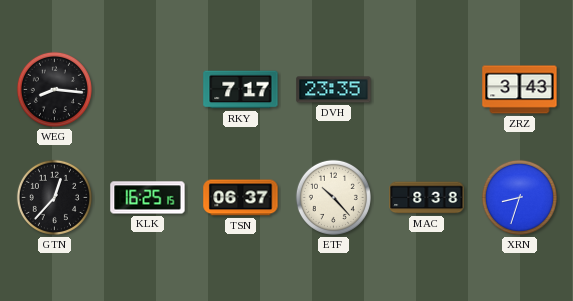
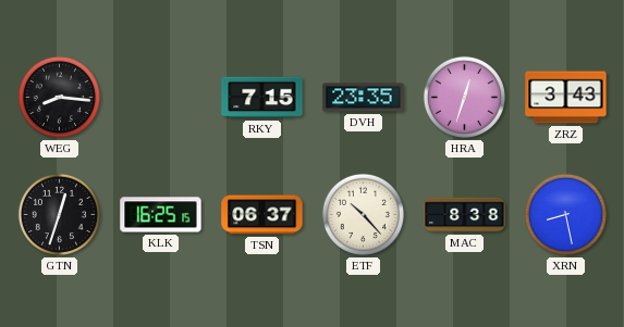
RKY: 7:17 -> 7:15 (262, 98)
HRA: none -> 12:33 (464, 97)
GTN: 12:37 -> 12:33 (59, 214)
XRN: 8:33 -> 8:28 (565, 214)
